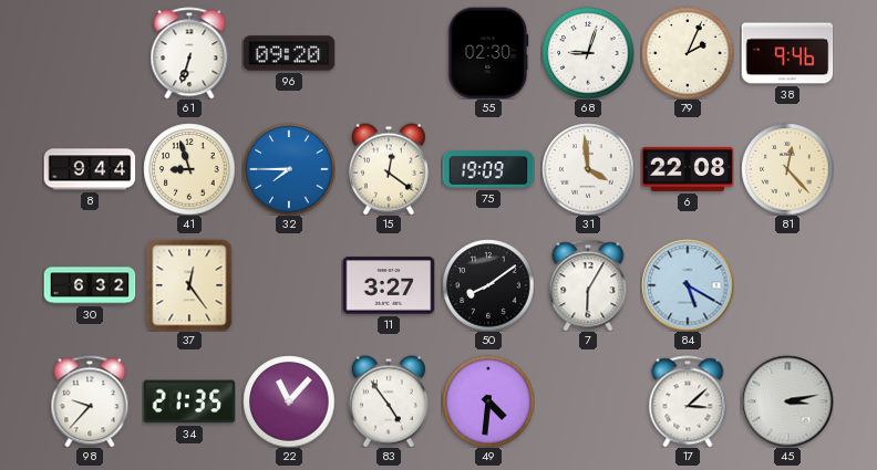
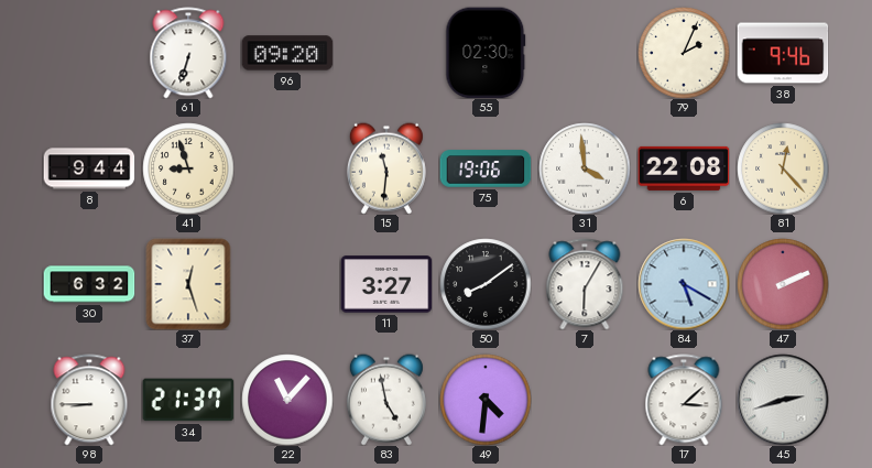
68: 9:03 -> none (588, 53)
32: 7:45 -> none (289, 169)
15: 12:21 -> 11:31 (386, 168)
75: 19:09 -> 19:06 (486, 168)
37: 12:24 -> 12:27 (188, 284)
47: none -> 2:11 (783, 284)
98: 9:37 -> 8:45 (89, 400)
34: 21:35 -> 21:37 (188, 400)
83: 4:54 -> 4:58 (386, 400)
45: 3:13 -> 2:42 (783, 400)
